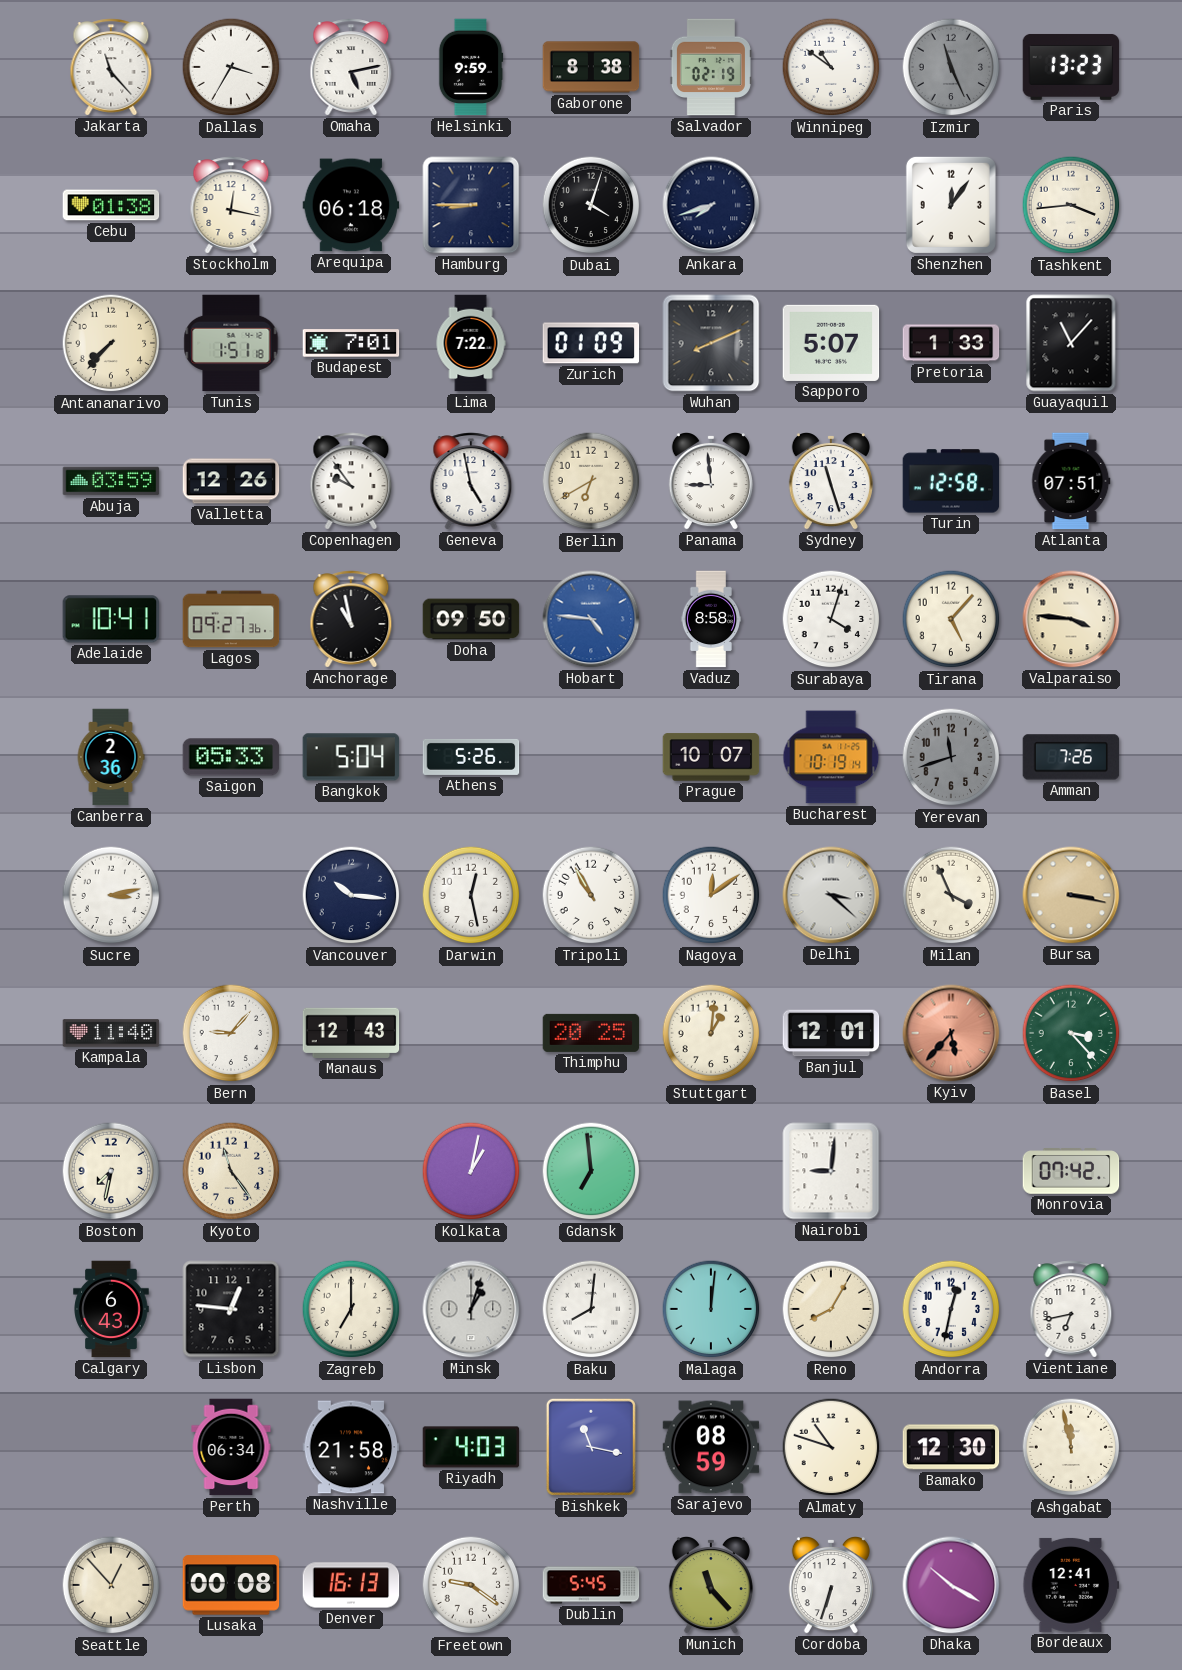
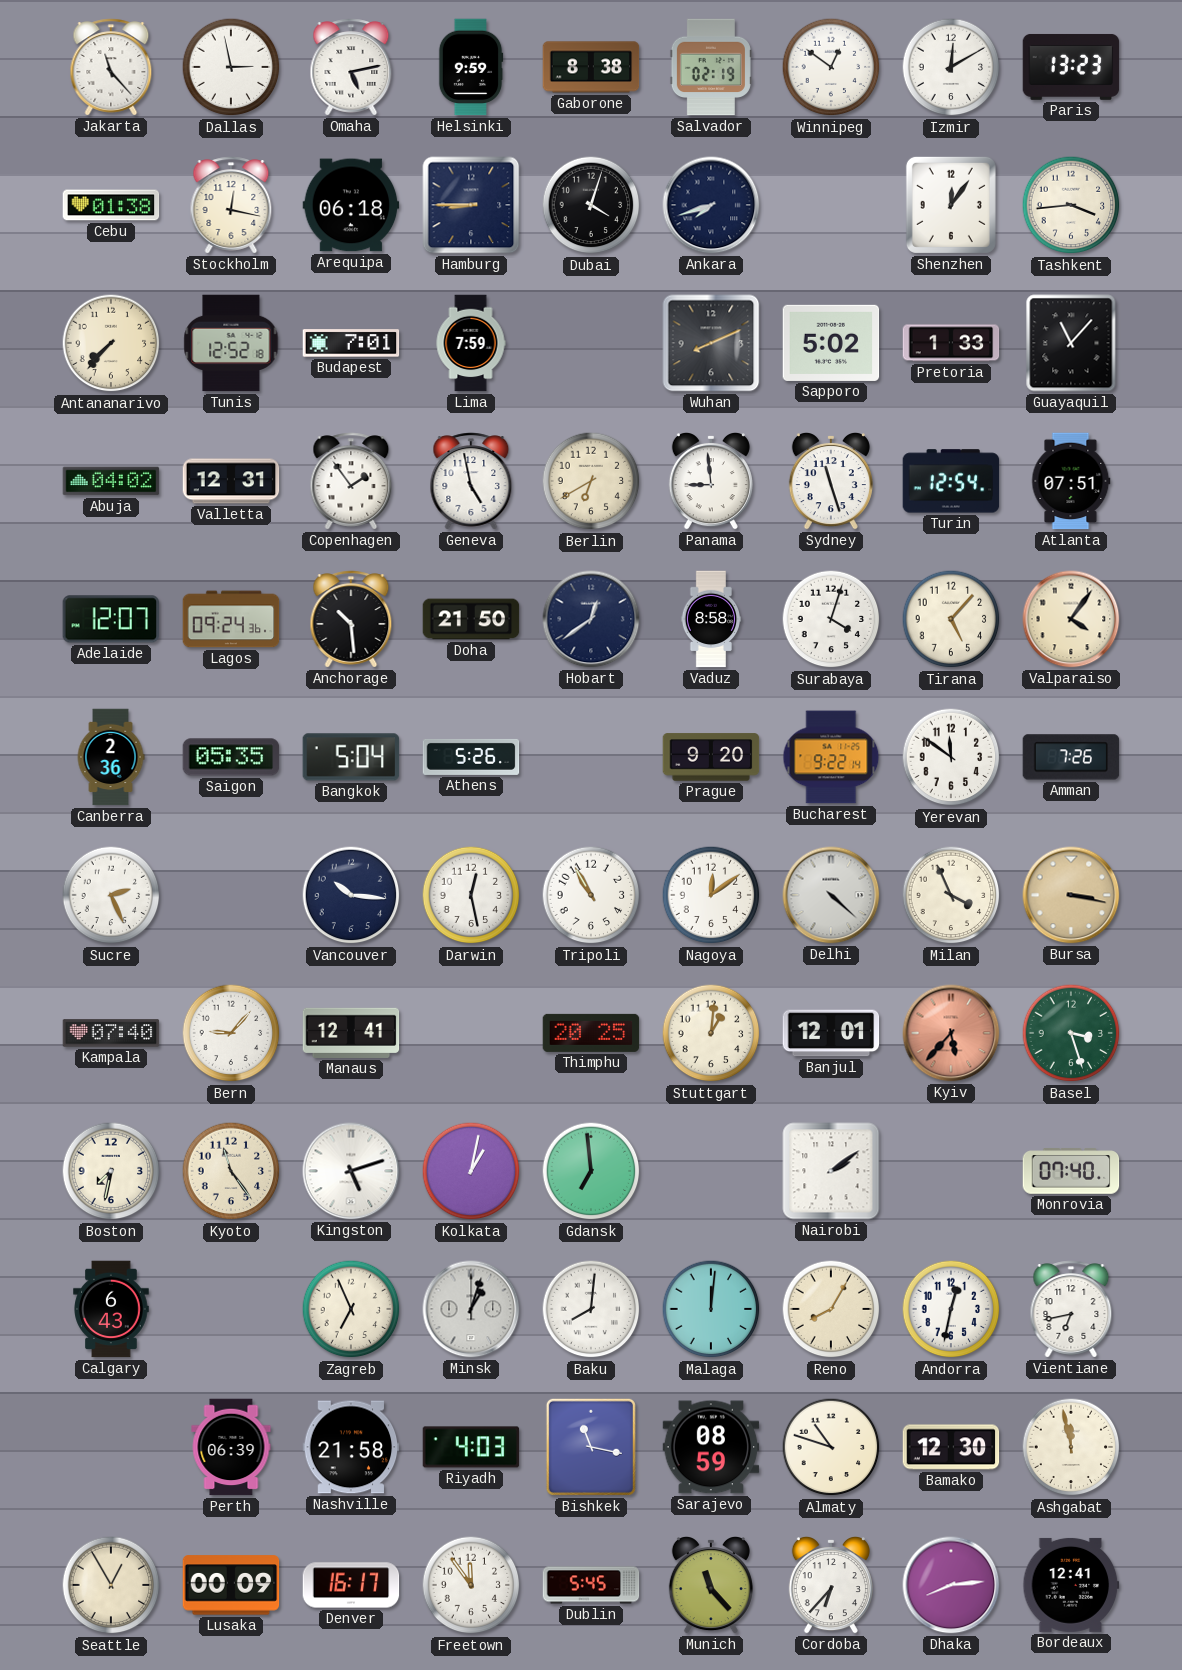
Dallas: 3:35 -> 2:58 (231, 67)
Winnipeg: 10:51 -> 12:51 (831, 67)
Izmir: 11:26 -> 12:10 (951, 67)
Izmir dial: grey -> white (951, 67)
Tunis: 1:51 -> 12:52 (231, 343)
Lima: 7:22 -> 7:59 (471, 343)
Zurich: 01:09 -> none (591, 343)
Sapporo: 5:07 -> 5:02 (831, 343)
Abuja: 03:59 -> 04:02 (111, 481)
Valletta: 12:26 -> 12:31 (231, 481)
Copenhagen: 9:54 -> 1:54 (351, 481)
Turin: 12:58 -> 12:54 (951, 481)
Adelaide: 10:41 -> 12:07 (111, 619)
Lagos: 09:27 -> 09:24 (231, 619)
Anchorage: 10:58 -> 10:29 (351, 619)
Doha: 09:50 -> 21:50 (471, 619)
Hobart: 4:46 -> 12:39 (591, 619)
Hobart dial: blue -> navy (591, 619)
Valparaiso: 3:46 -> 4:06 (1071, 619)
Saigon: 05:33 -> 05:35 (231, 757)
Prague: 10:07 -> 9:20 (711, 757)
Bucharest: 10:19 -> 9:22 (831, 757)
Yerevan: 11:42 -> 11:51 (951, 757)
Yerevan dial: grey -> white (951, 757)
Sucre: 3:13 -> 2:26 (111, 895)
Delhi: 3:22 -> 4:22 (831, 895)
Kampala: 11:40 -> 07:40 (111, 1033)
Manaus: 12:43 -> 12:41 (351, 1033)
Basel: 3:23 -> 3:27 (1071, 1033)
Kingston: none -> 5:12 (351, 1171)
Nairobi: 9:01 -> 2:09 (831, 1171)
Monrovia: 07:42 -> 07:40 (1071, 1171)
Lisbon: 12:46 -> none (231, 1309)
Zagreb: 7:00 -> 6:56 (351, 1309)
Perth: 06:34 -> 06:39 (231, 1447)
Seattle: 12:53 -> 12:55 (111, 1585)
Lusaka: 00:08 -> 00:09 (231, 1585)
Denver: 16:13 -> 16:17 (351, 1585)
Freetown: 9:21 -> 11:54 (471, 1585)
Cordoba: 6:33 -> 6:37 (831, 1586)
Dhaka: 10:20 -> 8:14 (951, 1585)
